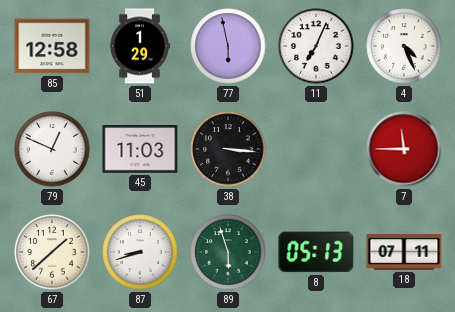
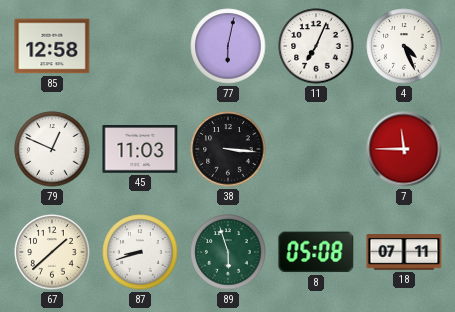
51: 1:29 -> none (140, 46)
77: 5:58 -> 6:02 (228, 46)
8: 05:13 -> 05:08 (316, 252)
